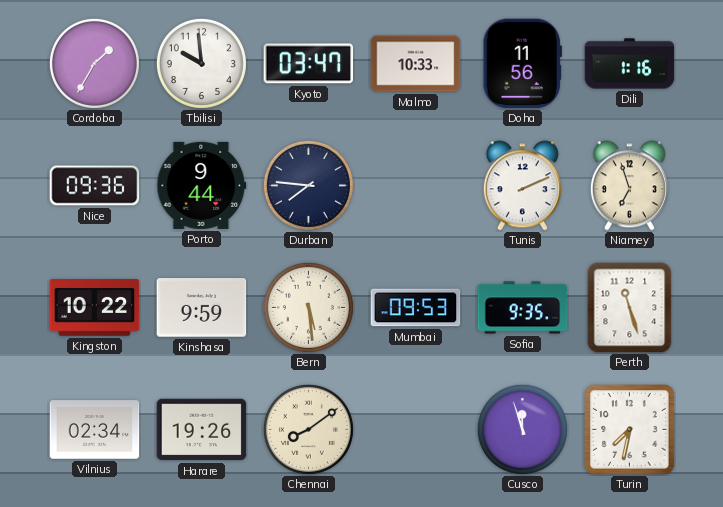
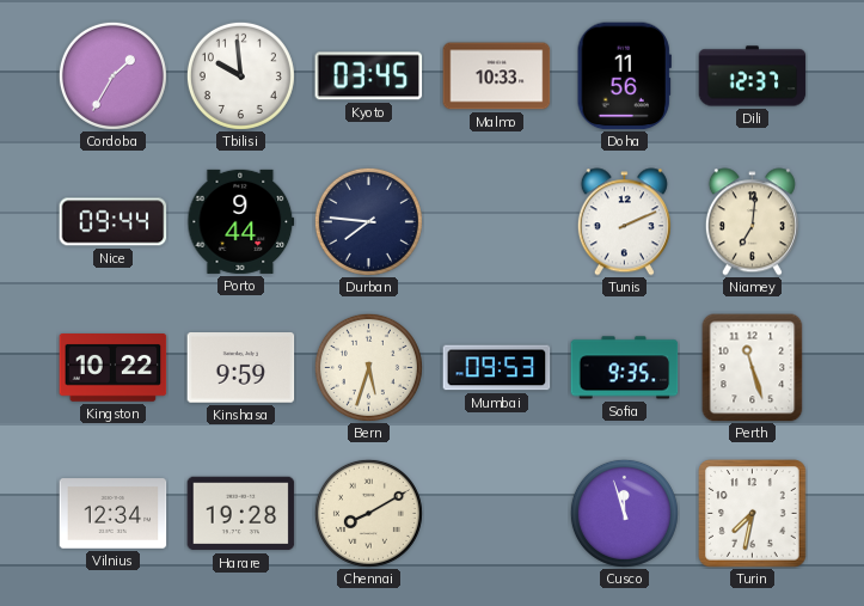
Kyoto: 03:47 -> 03:45 (369, 76)
Dili: 1:16 -> 12:37 (753, 76)
Nice: 09:36 -> 09:44 (114, 222)
Niamey: 6:57 -> 7:01 (752, 222)
Bern: 5:29 -> 5:33 (368, 367)
Vilnius: 02:34 -> 12:34 (114, 514)
Harare: 19:26 -> 19:28 (241, 514)
Chennai: 8:09 -> 8:10 (368, 513)
